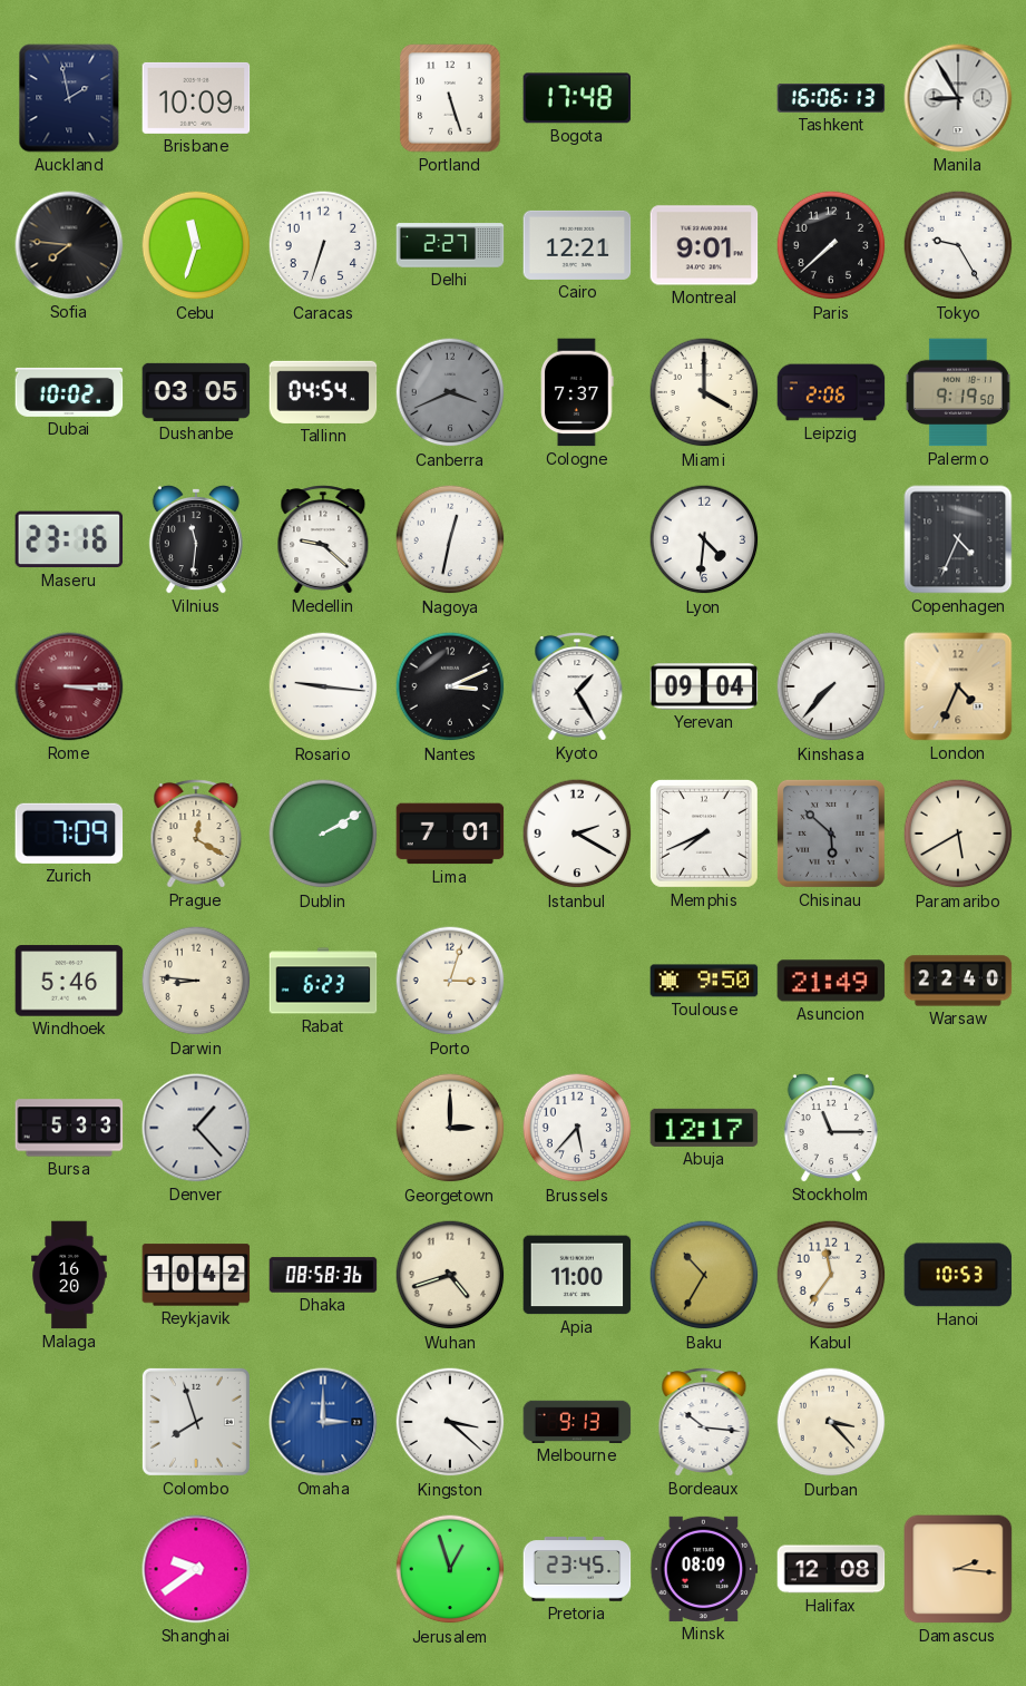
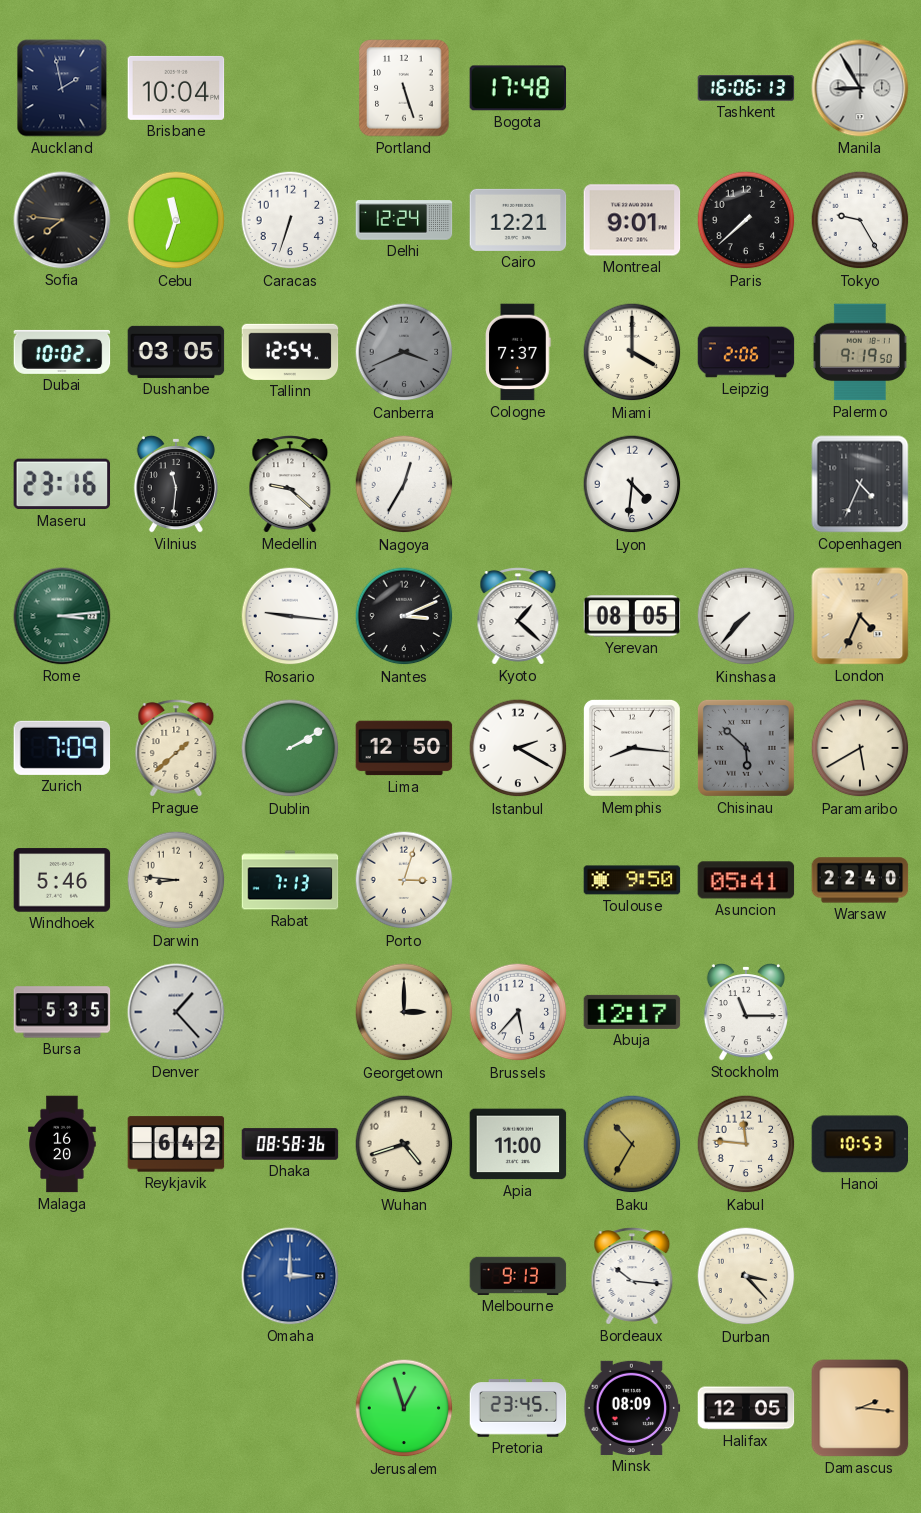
Brisbane: 10:09 -> 10:04 (176, 88)
Delhi: 2:27 -> 12:24 (404, 220)
Tallinn: 04:54 -> 12:54 (290, 352)
Nagoya: 12:32 -> 12:35 (404, 484)
Rome: 3:15 -> 3:14 (62, 616)
Rome dial: burgundy -> green (62, 616)
Kyoto: 1:25 -> 1:22 (518, 616)
Yerevan: 09:04 -> 08:05 (632, 616)
Prague: 12:20 -> 1:38 (176, 748)
Lima: 7:01 -> 12:50 (404, 748)
Memphis: 7:41 -> 8:16 (632, 748)
Rabat: 6:23 -> 7:13 (290, 880)
Asuncion: 21:49 -> 05:41 (746, 880)
Bursa: 5:33 -> 5:35 (62, 1012)
Reykjavik: 10:42 -> 6:42 (176, 1144)
Kabul: 11:36 -> 11:46 (746, 1144)
Colombo: 7:57 -> none (196, 1422)
Kingston: 3:22 -> none (450, 1422)
Shanghai: 9:39 -> none (196, 1569)
Halifax: 12:08 -> 12:05 (746, 1408)
